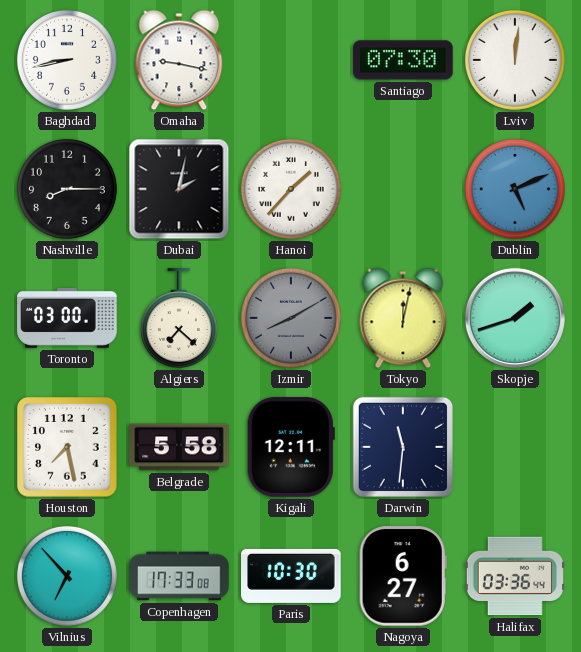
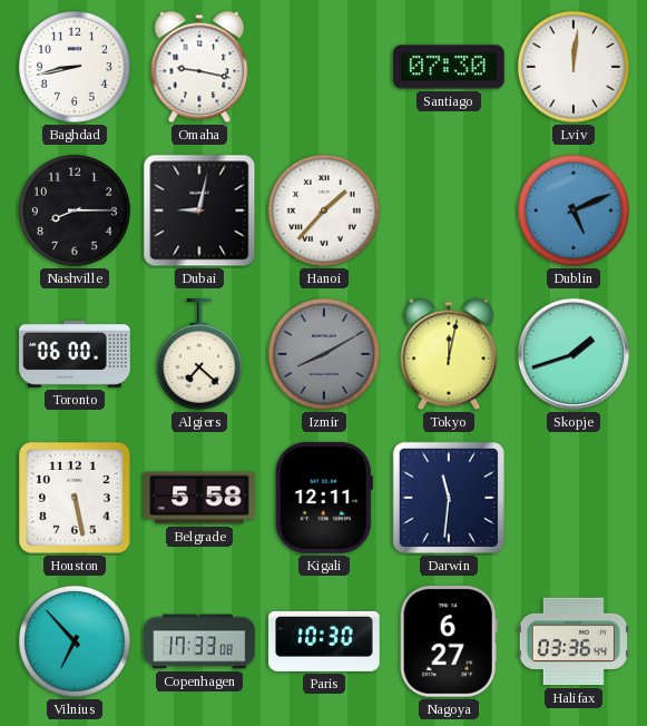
Dubai: 2:02 -> 9:02 (199, 210)
Toronto: 03:00 -> 06:00 (75, 354)
Houston: 7:28 -> 5:28 (75, 498)
